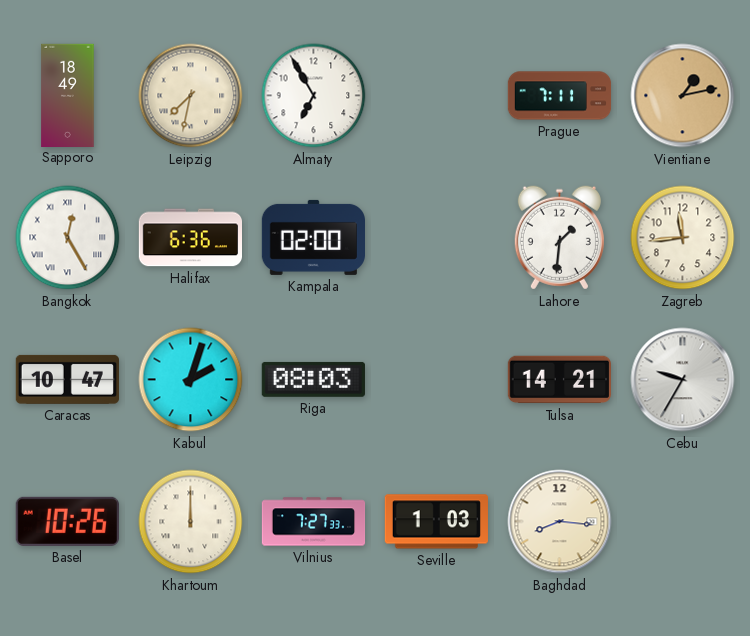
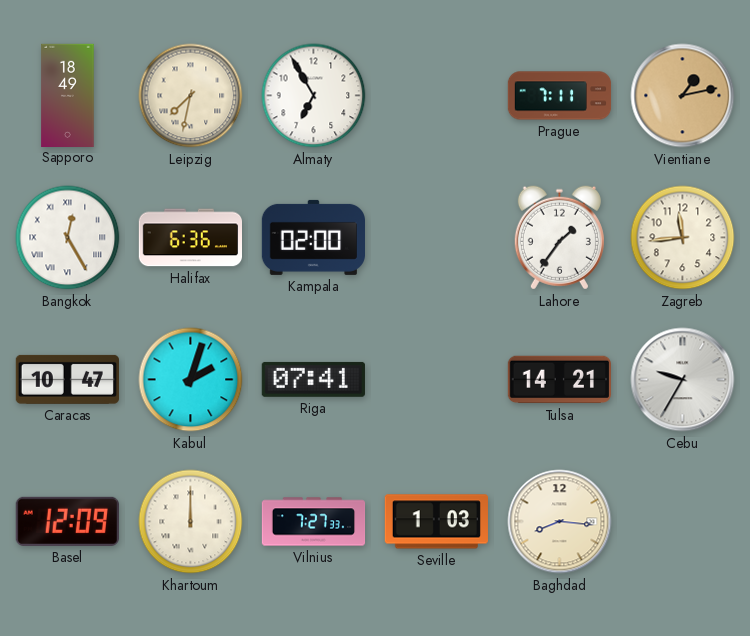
Lahore: 1:31 -> 1:36 (559, 238)
Riga: 08:03 -> 07:41 (313, 379)
Basel: 10:26 -> 12:09 (67, 521)
